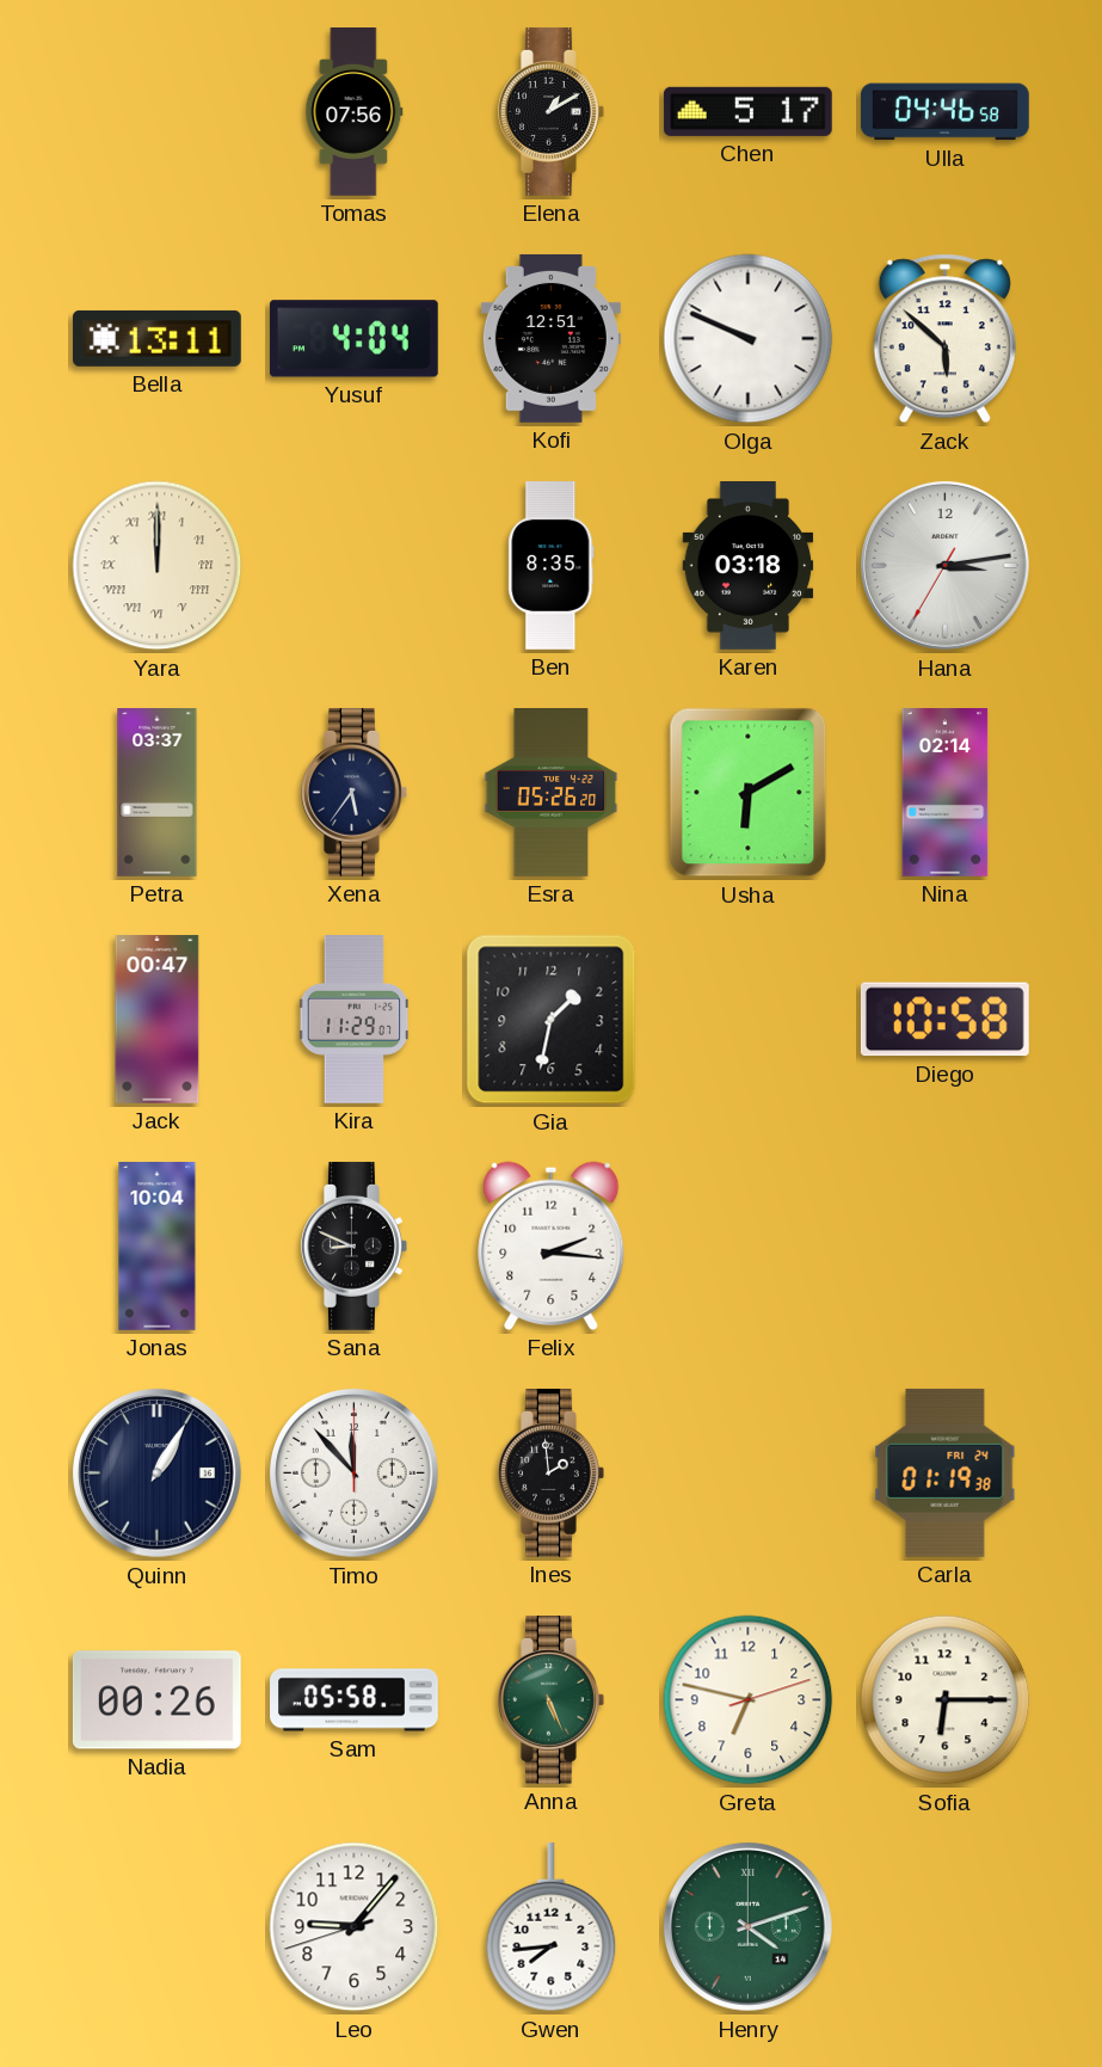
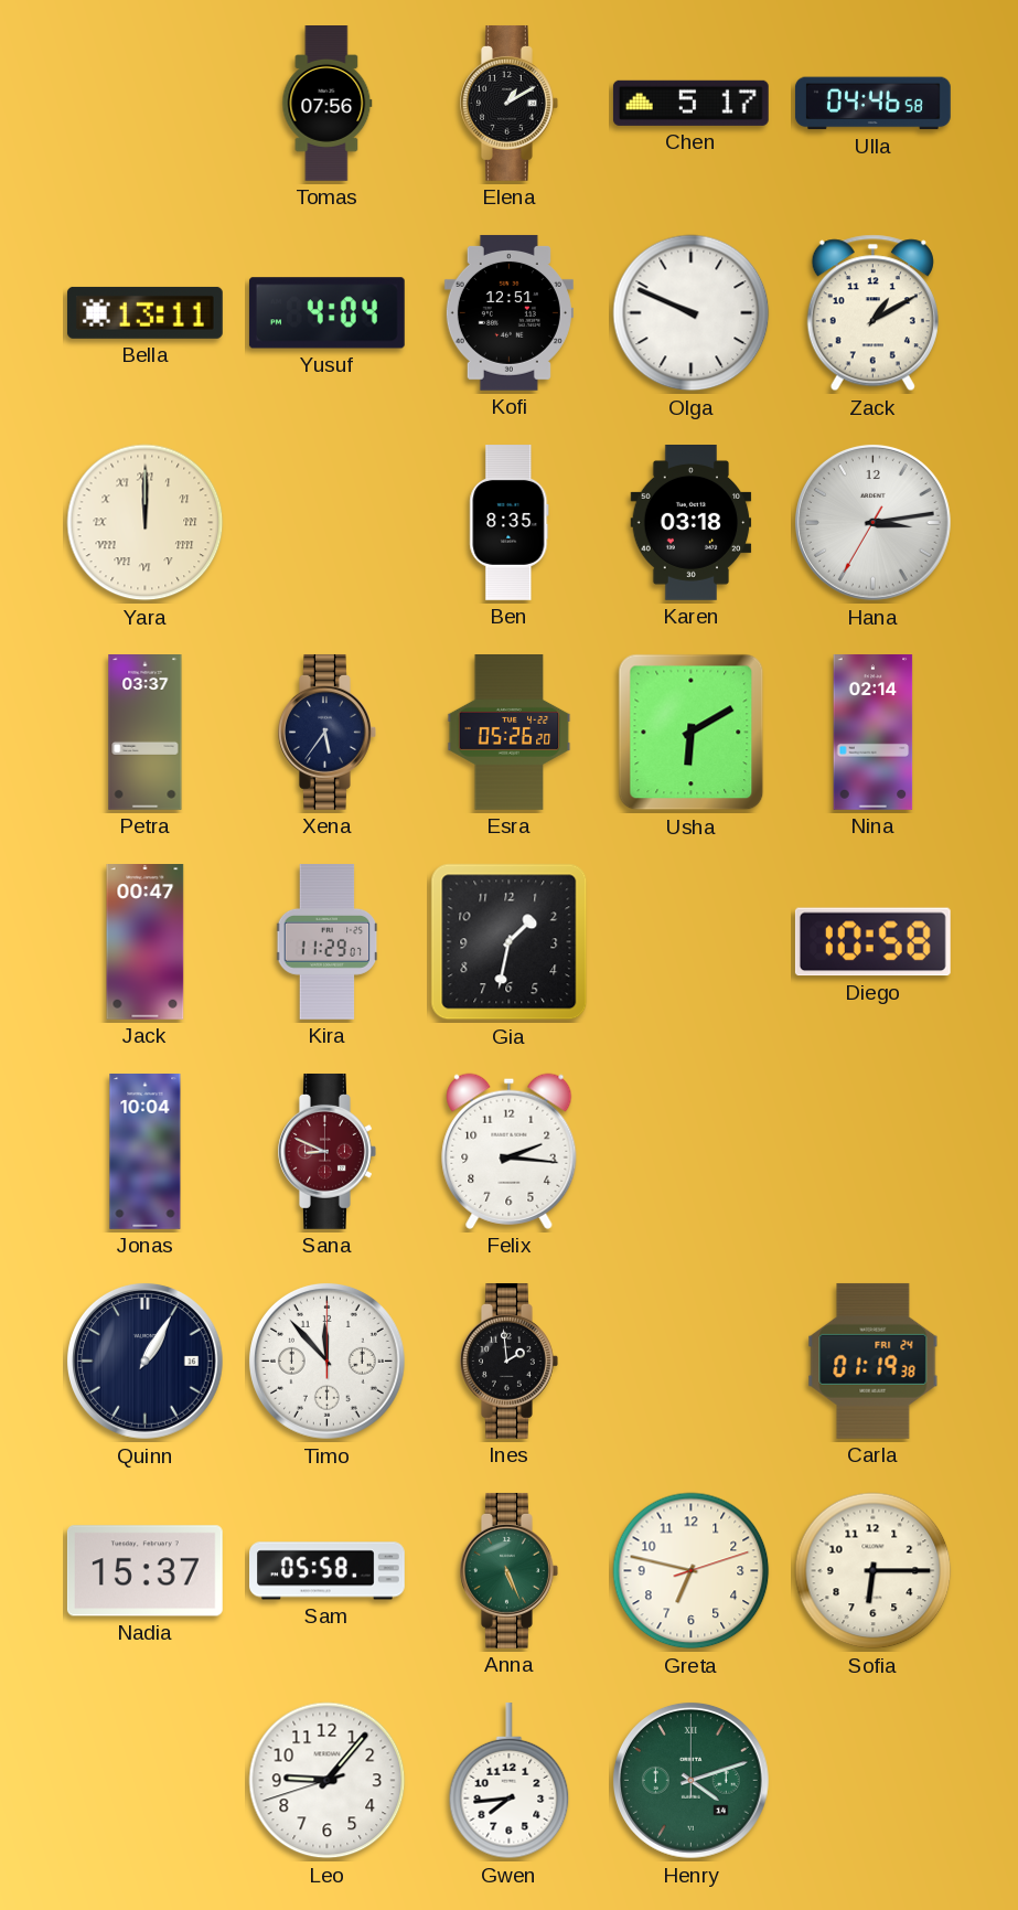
Zack: 5:52 -> 1:10 (872, 313)
Sana dial: black -> burgundy (328, 1151)
Nadia: 00:26 -> 15:37 (144, 1571)
